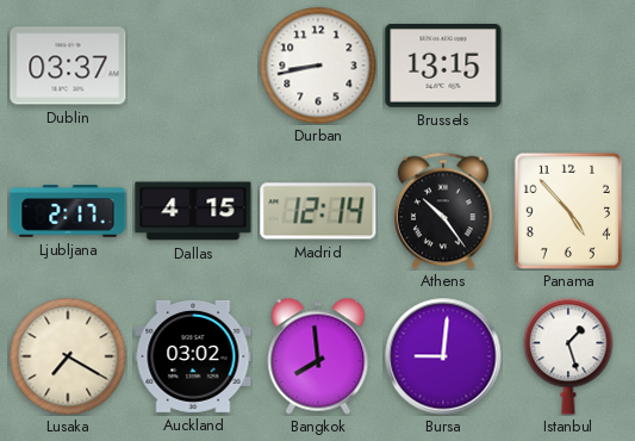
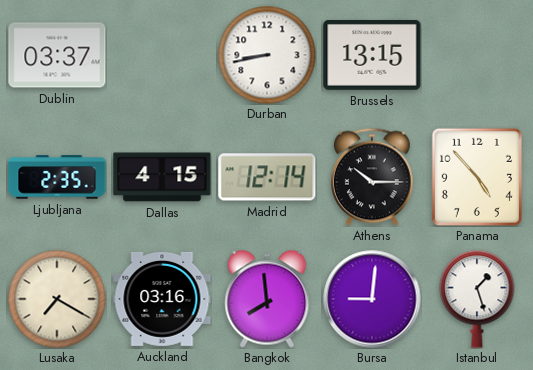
Ljubljana: 2:17 -> 2:35 (57, 177)
Athens: 10:24 -> 10:15 (372, 177)
Auckland: 03:02 -> 03:16 (162, 299)
